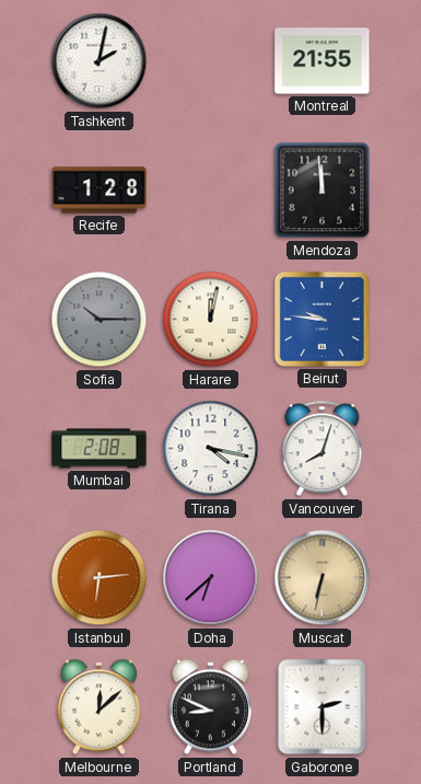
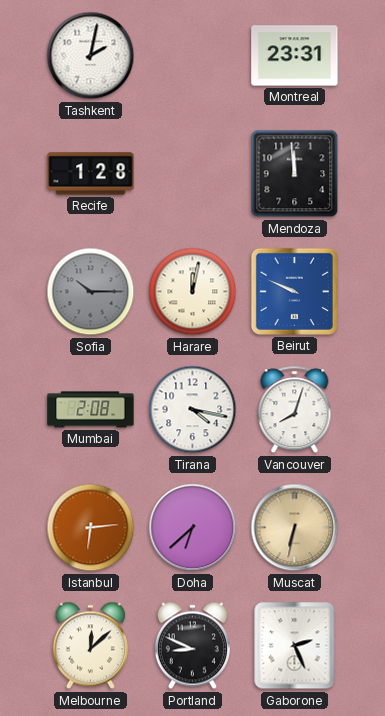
Montreal: 21:55 -> 23:31 (295, 56)
Beirut: 9:46 -> 9:49 (294, 291)
Gaborone: 2:30 -> 2:26 (295, 646)
